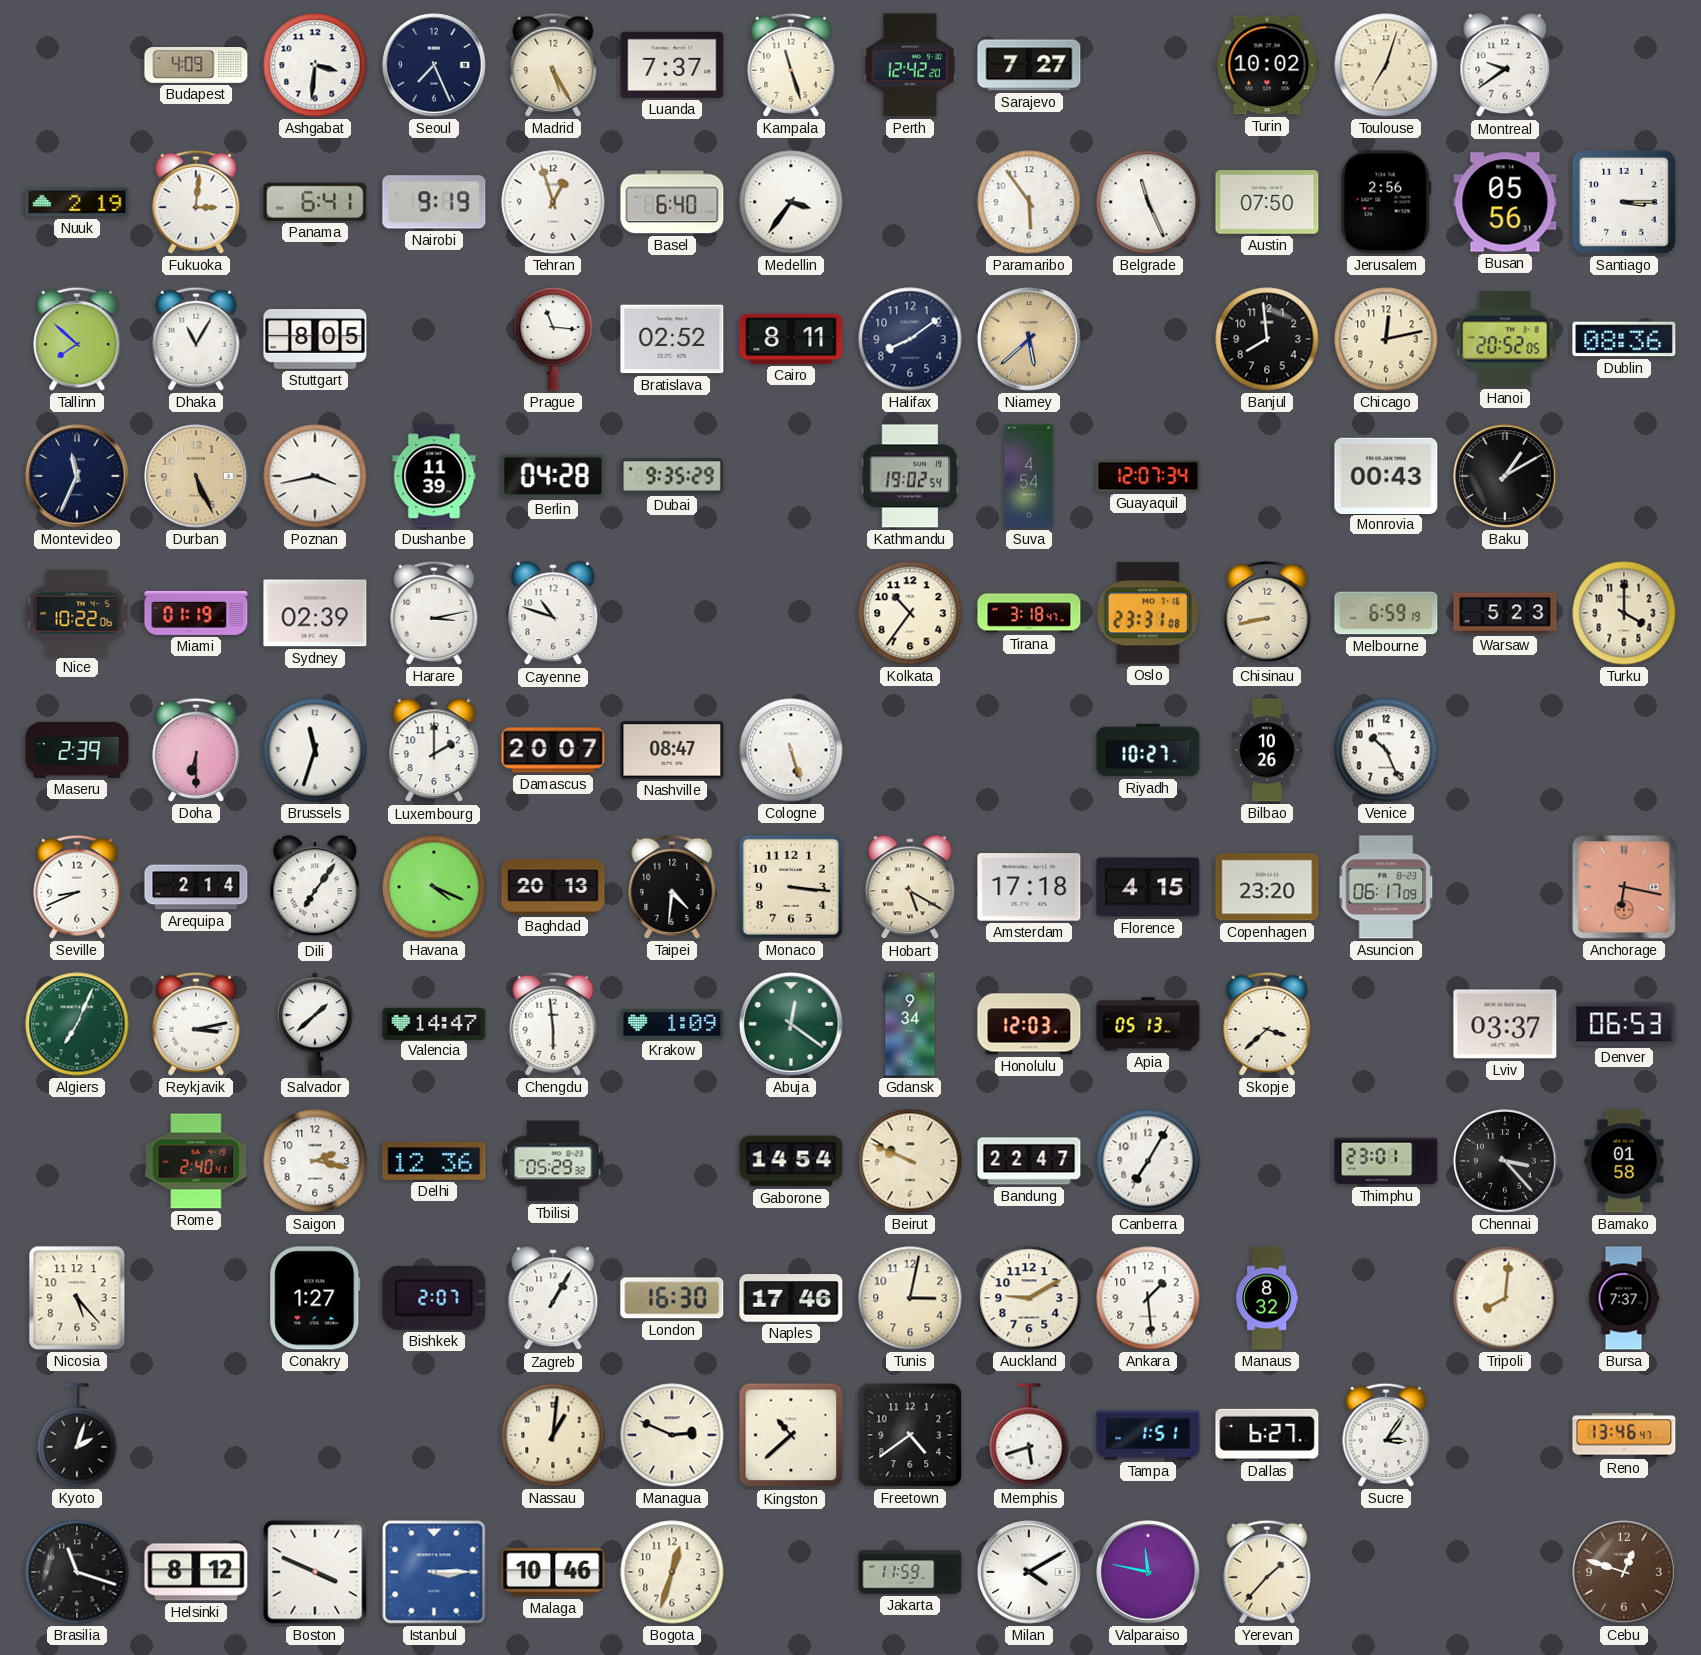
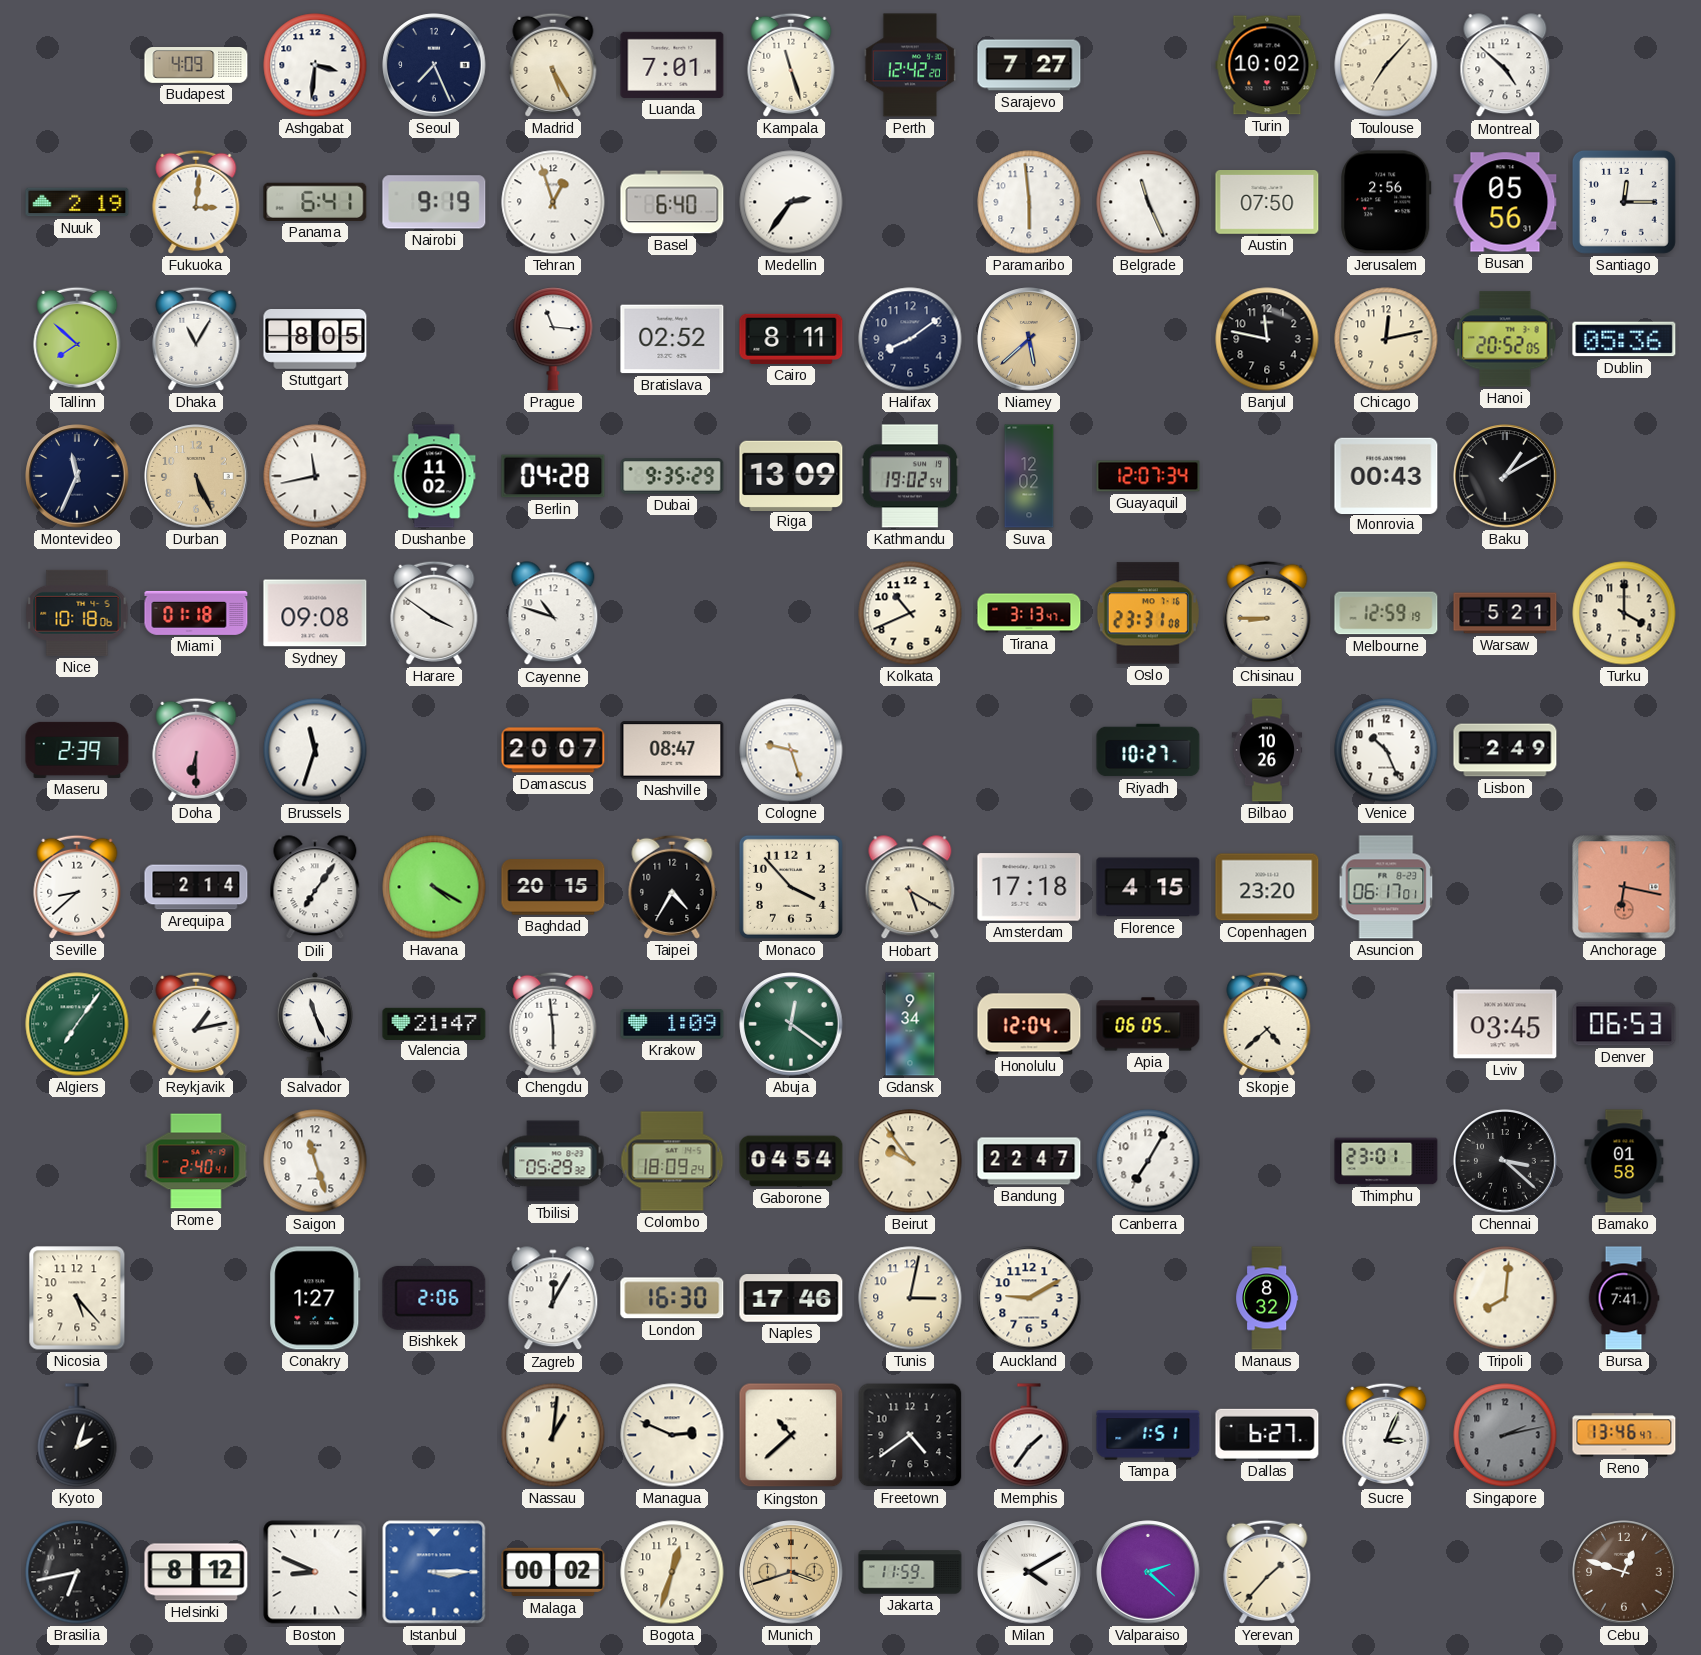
Luanda: 7:37 -> 7:01 (672, 65)
Toulouse: 7:03 -> 7:07 (1386, 65)
Montreal: 9:39 -> 4:52 (1505, 66)
Medellin: 3:36 -> 2:36 (791, 202)
Paramaribo: 5:54 -> 5:59 (1029, 202)
Santiago: 3:15 -> 12:15 (1624, 202)
Banjul: 7:59 -> 11:47 (1267, 339)
Dublin: 08:36 -> 05:36 (1624, 339)
Poznan: 3:43 -> 11:43 (315, 476)
Dushanbe: 11:39 -> 11:02 (434, 476)
Riga: none -> 13:09 (791, 475)
Suva: 4:54 -> 12:02 (1029, 476)
Nice: 10:22 -> 10:18 (77, 613)
Miami: 01:19 -> 01:18 (196, 613)
Sydney: 02:39 -> 09:08 (315, 613)
Harare: 3:13 -> 3:51 (434, 613)
Kolkata: 10:36 -> 10:41 (910, 613)
Tirana: 3:18 -> 3:13 (1029, 613)
Chisinau: 8:43 -> 8:45 (1267, 613)
Melbourne: 6:59 -> 12:59 (1386, 613)
Warsaw: 5:23 -> 5:21 (1505, 613)
Luxembourg: 2:00 -> none (434, 751)
Cologne: 5:27 -> 9:27 (791, 750)
Lisbon: none -> 2:49 (1505, 750)
Seville: 8:41 -> 8:38 (77, 887)
Havana: 4:19 -> 4:20 (434, 887)
Baghdad: 20:13 -> 20:15 (553, 887)
Taipei: 4:31 -> 4:35 (672, 887)
Monaco: 3:16 -> 3:53 (791, 887)
Asuncion: 06:17:09 -> 06:17:01 (1386, 887)
Algiers: 7:04 -> 7:06 (77, 1024)
Reykjavik: 3:13 -> 1:13 (196, 1024)
Salvador: 1:38 -> 11:26 (315, 1024)
Valencia: 14:47 -> 21:47 (434, 1023)
Honolulu: 12:03 -> 12:04 (1029, 1024)
Apia: 05:13 -> 06:05 (1148, 1024)
Skopje: 3:38 -> 4:38 (1267, 1024)
Lviv: 03:37 -> 03:45 (1505, 1024)
Saigon: 2:17 -> 11:27 (315, 1161)
Delhi: 12:36 -> none (434, 1161)
Colombo: none -> 18:09 (672, 1161)
Gaborone: 14:54 -> 04:54 (791, 1161)
Beirut: 9:49 -> 9:54 (910, 1161)
Chennai: 3:23 -> 3:22 (1505, 1161)
Bishkek: 2:07 -> 2:06 (434, 1298)
Zagreb: 1:05 -> 12:05 (553, 1299)
Ankara: 1:29 -> none (1148, 1298)
Bursa: 7:37 -> 7:41 (1624, 1298)
Memphis: 5:42 -> 1:36 (1029, 1435)
Sucre: 3:06 -> 3:04 (1386, 1435)
Singapore: none -> 2:13 (1505, 1435)
Brasilia: 11:18 -> 6:43 (77, 1572)
Boston: 3:49 -> 8:49 (315, 1572)
Malaga: 10:46 -> 00:02 (553, 1572)
Munich: none -> 3:42 (791, 1572)
Valparaiso: 11:47 -> 2:22 (1148, 1572)
